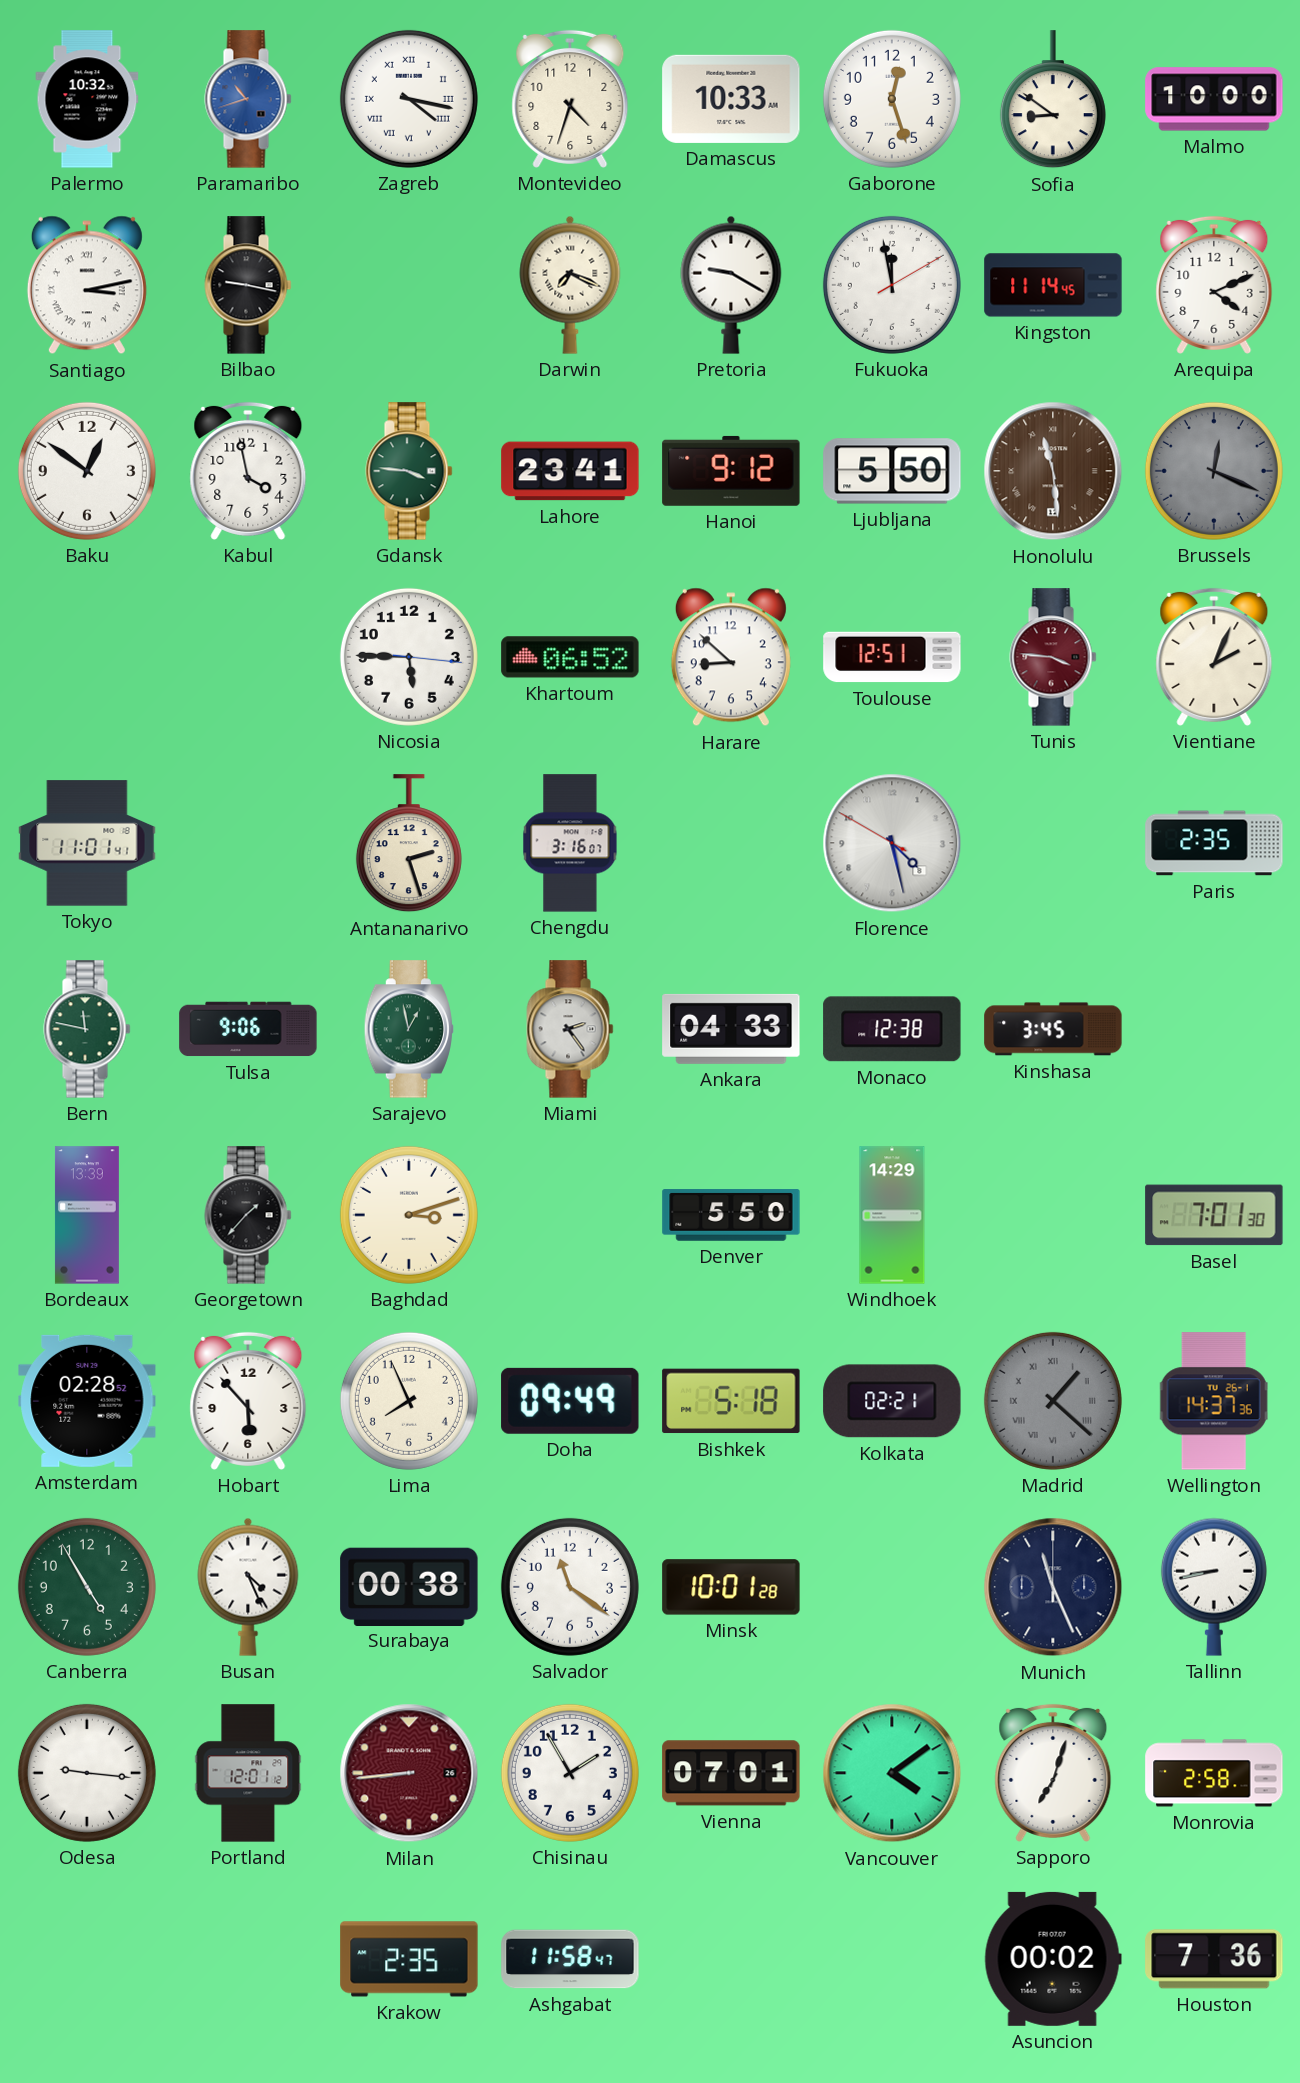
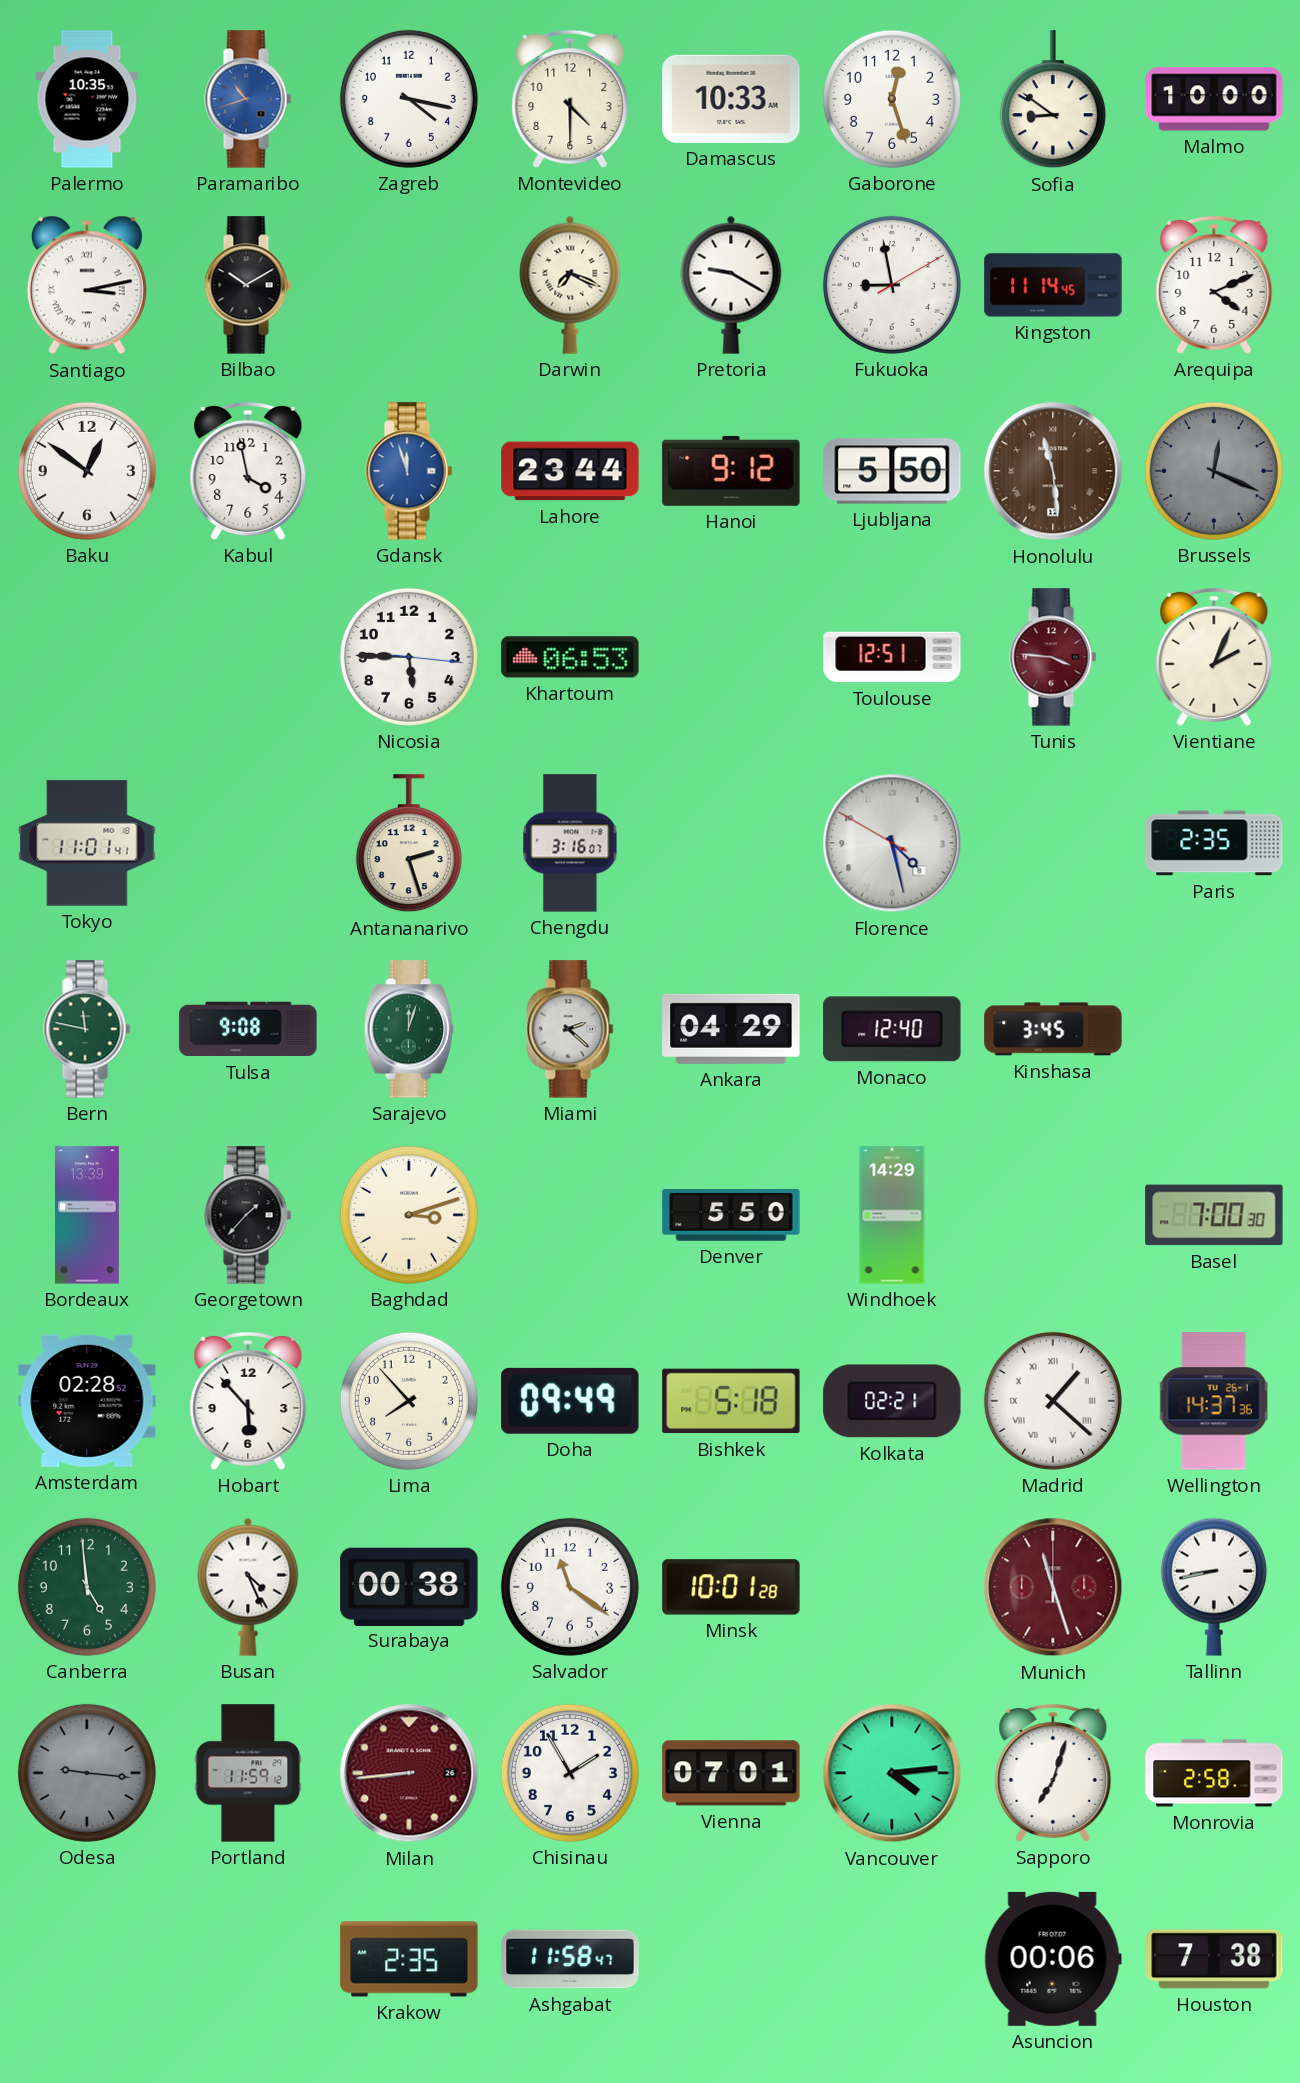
Palermo: 10:32 -> 10:35 (87, 99)
Zagreb numerals: Roman -> Arabic (409, 99)
Montevideo: 4:33 -> 4:30 (570, 99)
Bilbao: 9:17 -> 10:10 (248, 285)
Fukuoka: 11:58 -> 8:58 (892, 285)
Gdansk: 3:46 -> 11:57 (409, 471)
Gdansk dial: green -> blue (409, 471)
Lahore: 23:41 -> 23:44 (570, 471)
Khartoum: 06:52 -> 06:53 (570, 657)
Harare: 8:52 -> none (731, 657)
Tulsa: 9:06 -> 9:08 (248, 1029)
Sarajevo: 12:58 -> 12:03 (409, 1029)
Miami: 2:24 -> 2:22 (570, 1029)
Ankara: 04:33 -> 04:29 (731, 1029)
Monaco: 12:38 -> 12:40 (892, 1029)
Basel: 7:01 -> 7:00 (1214, 1215)
Lima: 7:56 -> 7:53 (409, 1401)
Madrid dial: grey -> white (1053, 1401)
Canberra: 4:55 -> 4:59 (87, 1587)
Munich: 11:26 -> 11:27 (1053, 1587)
Munich dial: navy -> burgundy (1053, 1587)
Odesa dial: white -> grey (87, 1773)
Portland: 12:01 -> 11:59 (248, 1773)
Vancouver: 4:09 -> 4:14 (892, 1773)
Asuncion: 00:02 -> 00:06 (1053, 1959)
Houston: 7:36 -> 7:38 (1214, 1959)
